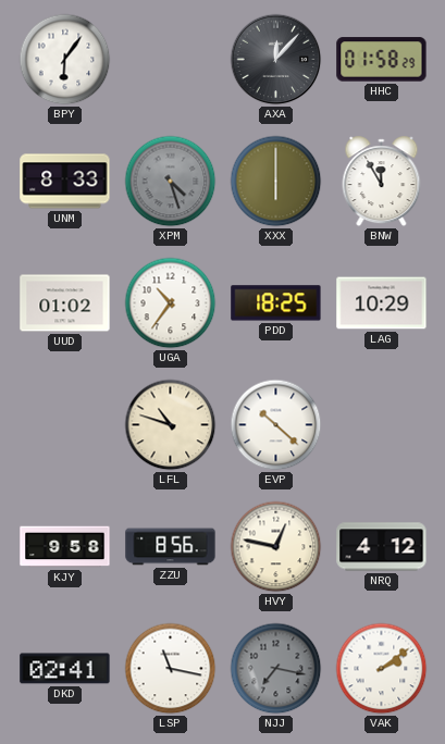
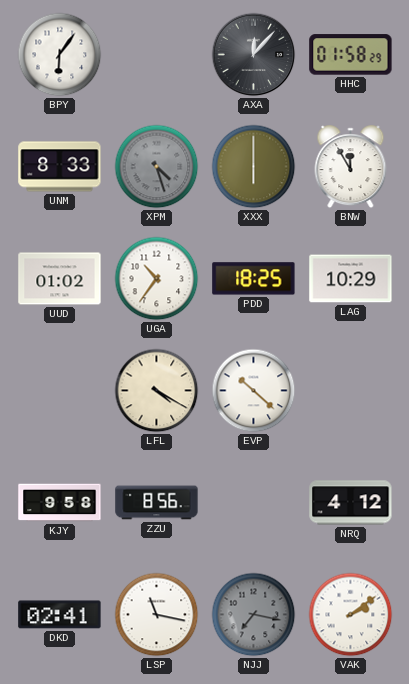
LFL: 10:48 -> 4:20 (157, 391)
HVY: 12:47 -> none (276, 547)
